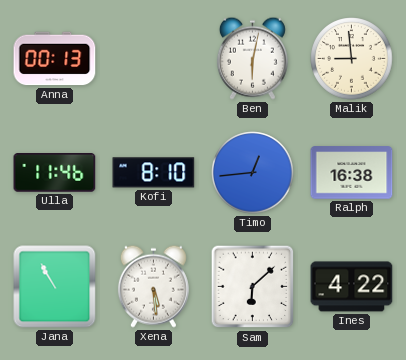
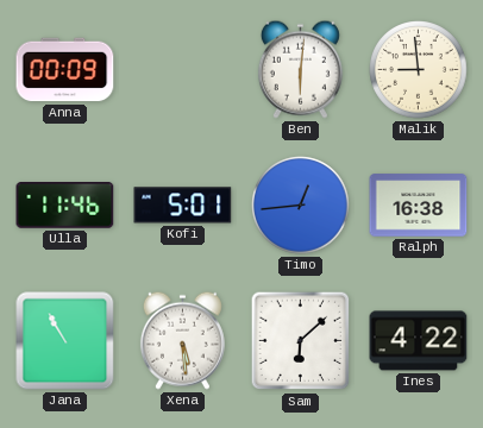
Anna: 00:13 -> 00:09 (65, 70)
Ben: 6:02 -> 6:01 (300, 69)
Kofi: 8:10 -> 5:01 (183, 206)
